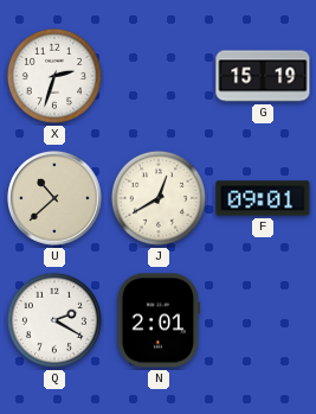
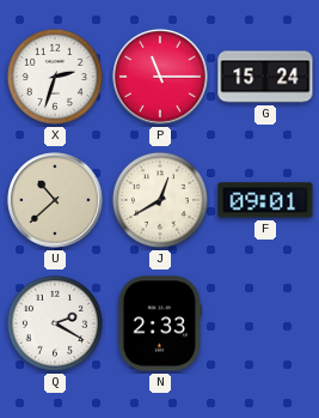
P: none -> 11:15 (161, 78)
G: 15:19 -> 15:24 (265, 77)
N: 2:01 -> 2:33 (160, 323)
